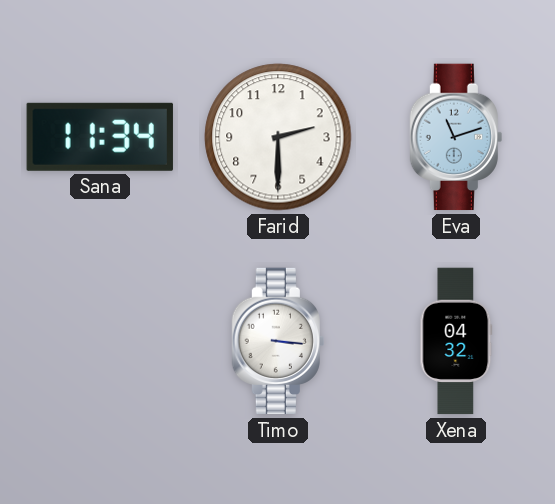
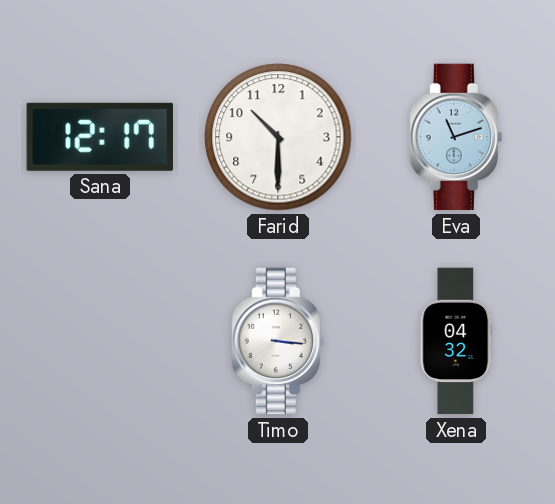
Sana: 11:34 -> 12:17 (100, 137)
Farid: 2:30 -> 10:30 (278, 137)
